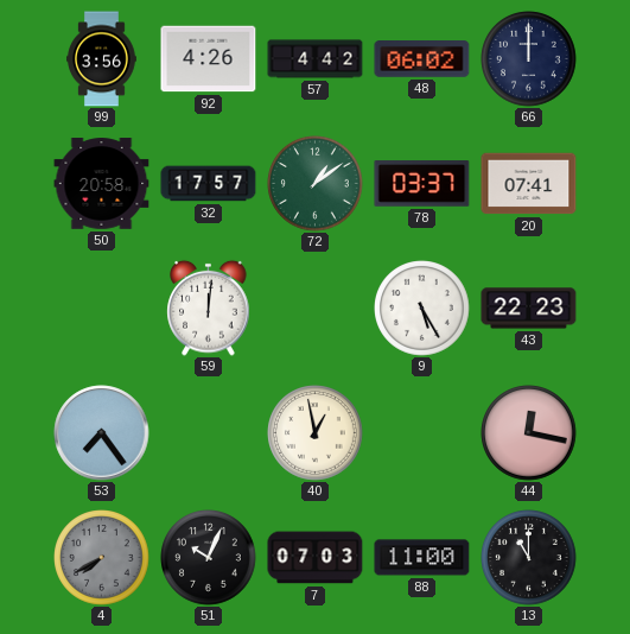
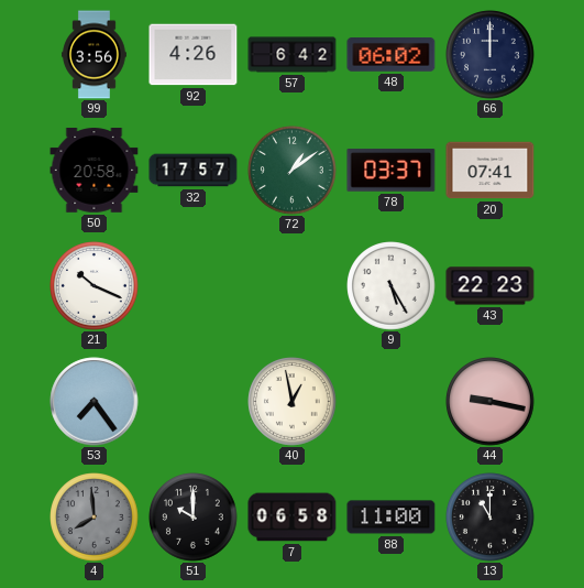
57: 4:42 -> 6:42 (293, 55)
21: none -> 10:19 (95, 286)
59: 12:01 -> none (209, 308)
44: 12:17 -> 9:17 (491, 402)
4: 7:40 -> 7:59 (95, 518)
51: 10:04 -> 10:00 (194, 518)
7: 07:03 -> 06:58 (293, 518)
